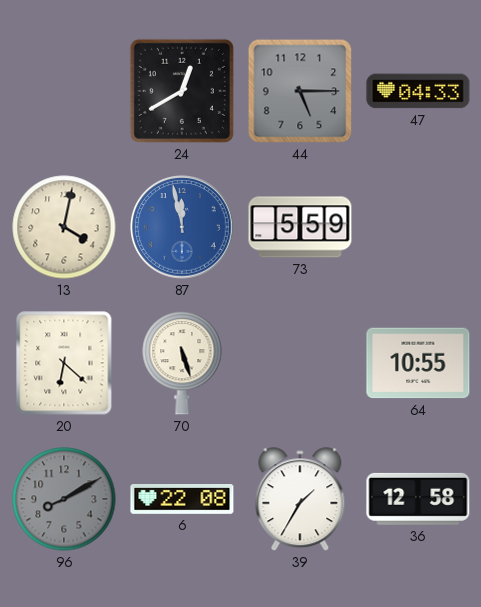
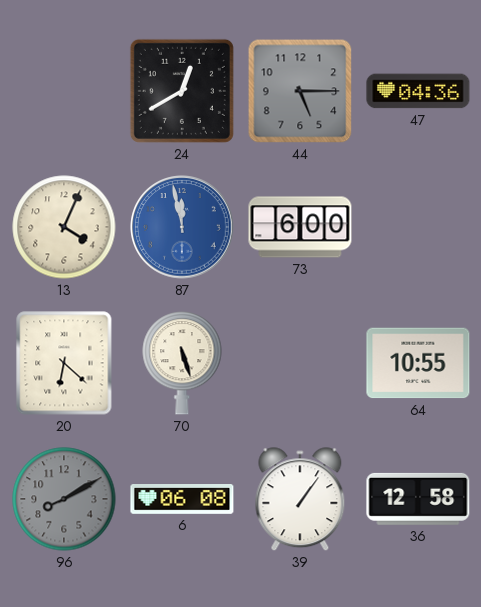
47: 04:33 -> 04:36 (418, 91)
13: 4:02 -> 4:04 (64, 227)
73: 5:59 -> 6:00 (300, 227)
6: 22:08 -> 06:08 (182, 500)
39: 1:35 -> 1:06 (300, 500)
